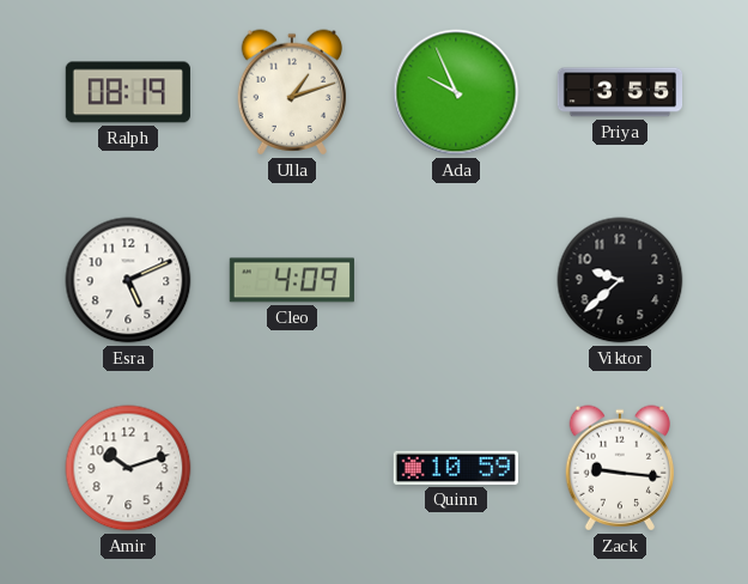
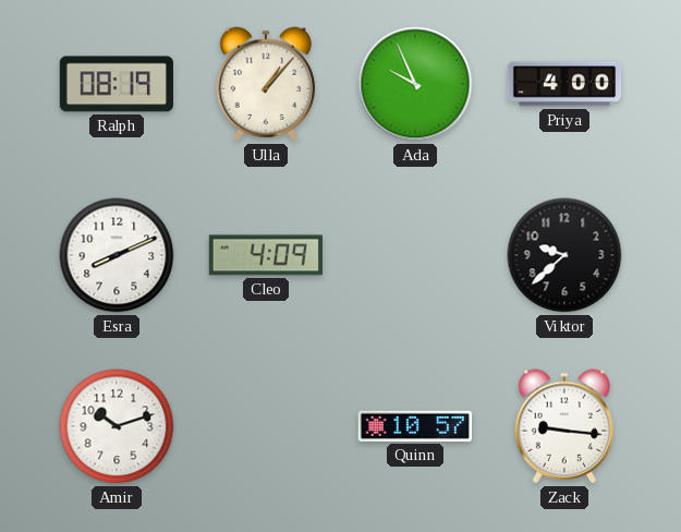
Ulla: 1:12 -> 1:07 (266, 84)
Priya: 3:55 -> 4:00 (564, 84)
Esra: 5:11 -> 8:11 (117, 255)
Quinn: 10:59 -> 10:57 (415, 426)
